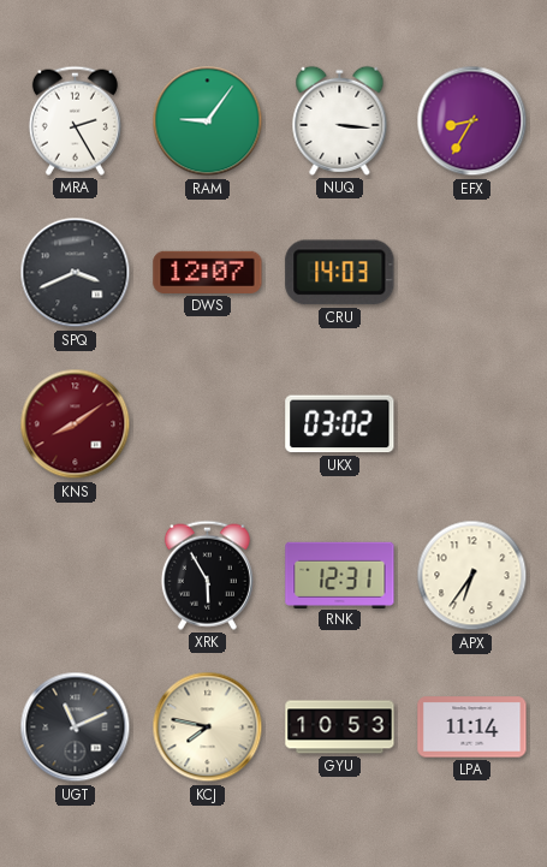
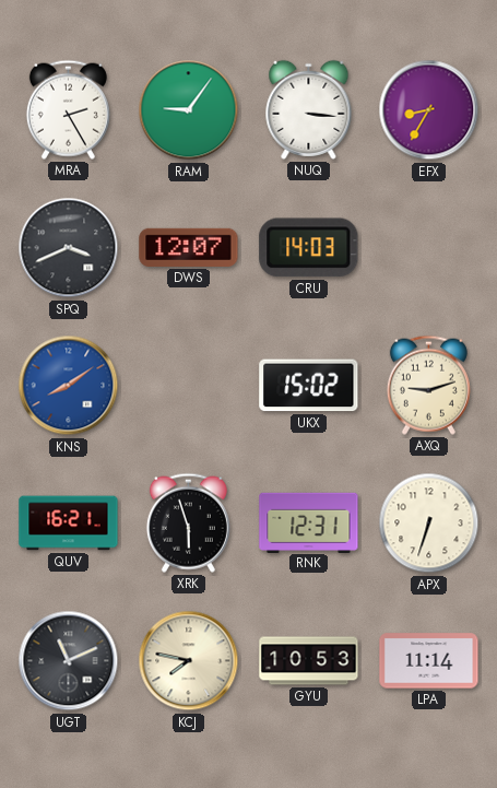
KNS dial: burgundy -> blue (69, 386)
UKX: 03:02 -> 15:02 (309, 386)
AXQ: none -> 9:12 (428, 385)
QUV: none -> 16:21 (69, 524)
XRK: 5:55 -> 5:57 (188, 522)
APX: 6:36 -> 6:33 (429, 524)
